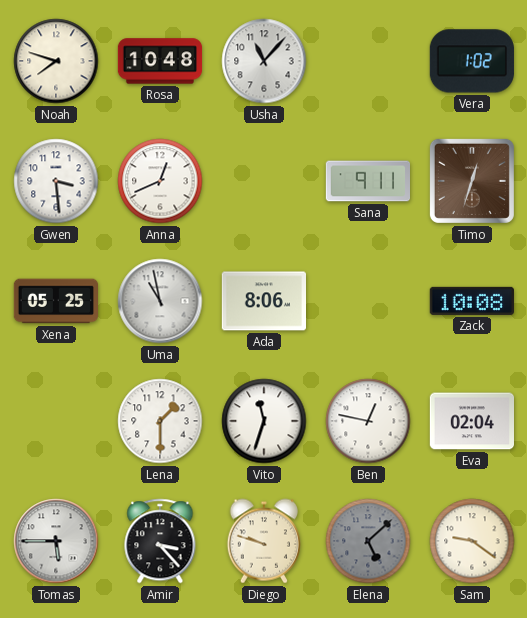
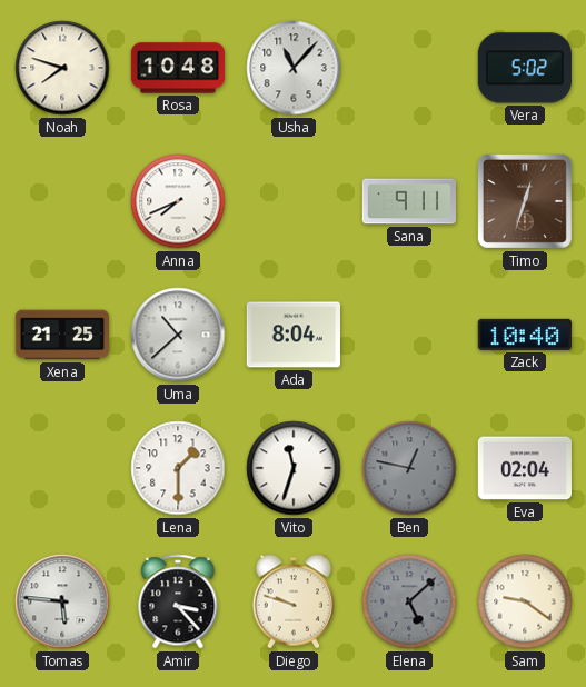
Vera: 1:02 -> 5:02 (525, 68)
Gwen: 3:29 -> none (56, 181)
Anna: 12:41 -> 7:41 (178, 201)
Xena: 05:25 -> 21:25 (61, 335)
Uma: 10:58 -> 10:38 (178, 335)
Ada: 8:06 -> 8:04 (292, 335)
Zack: 10:08 -> 10:40 (525, 335)
Ben dial: white -> grey (409, 468)
Tomas: 5:45 -> 5:46 (62, 601)
